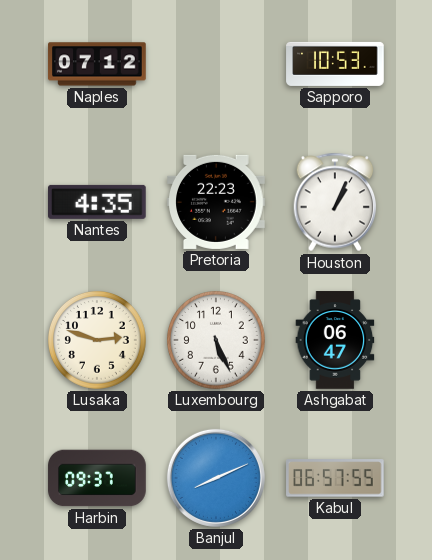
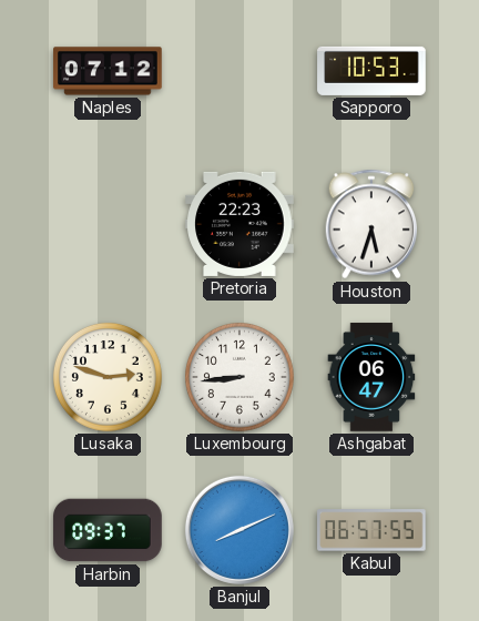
Nantes: 4:35 -> none (98, 202)
Houston: 1:04 -> 5:33 (371, 224)
Luxembourg: 5:26 -> 8:44 (241, 378)
